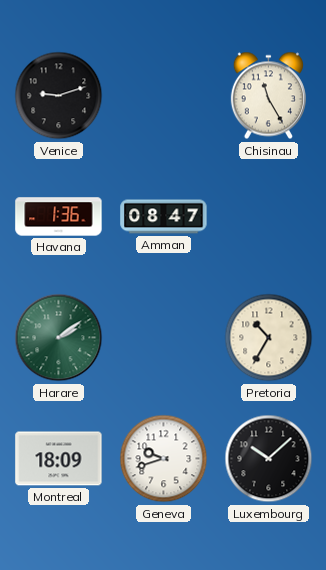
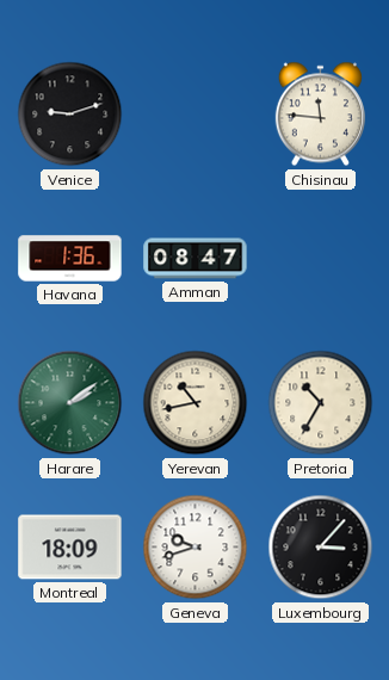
Chisinau: 11:25 -> 11:46 (320, 115)
Yerevan: none -> 10:43 (196, 403)
Luxembourg: 10:08 -> 3:07 (321, 548)
